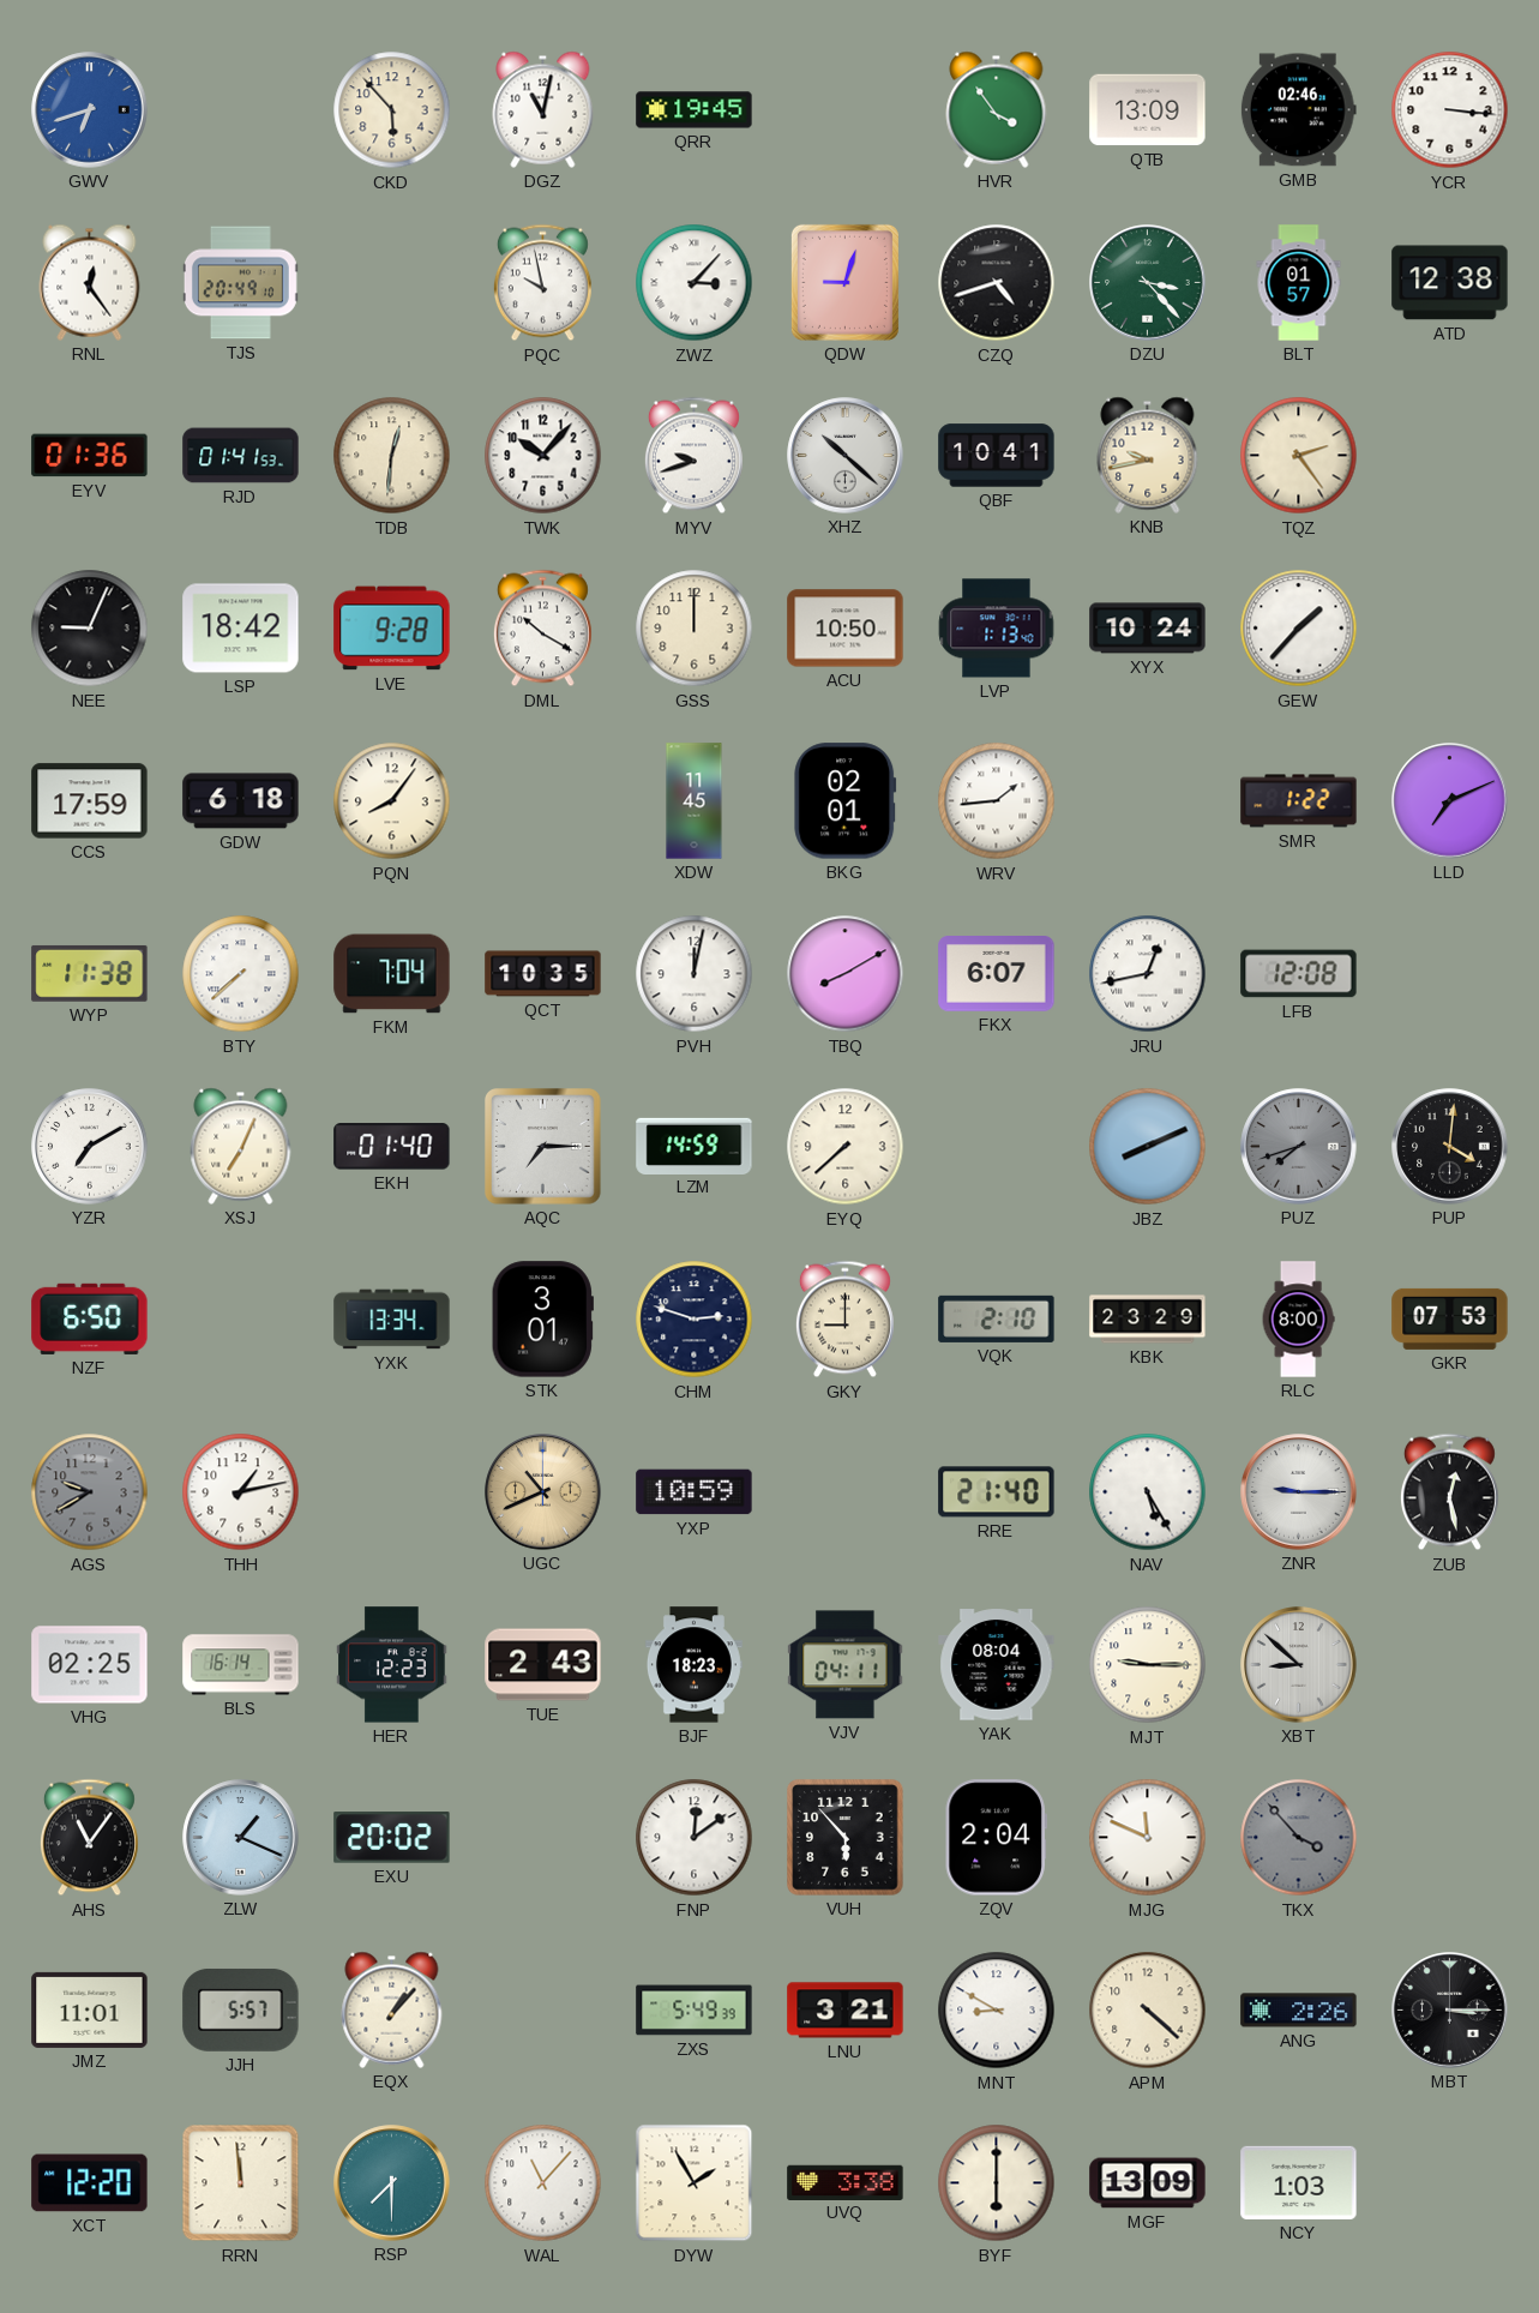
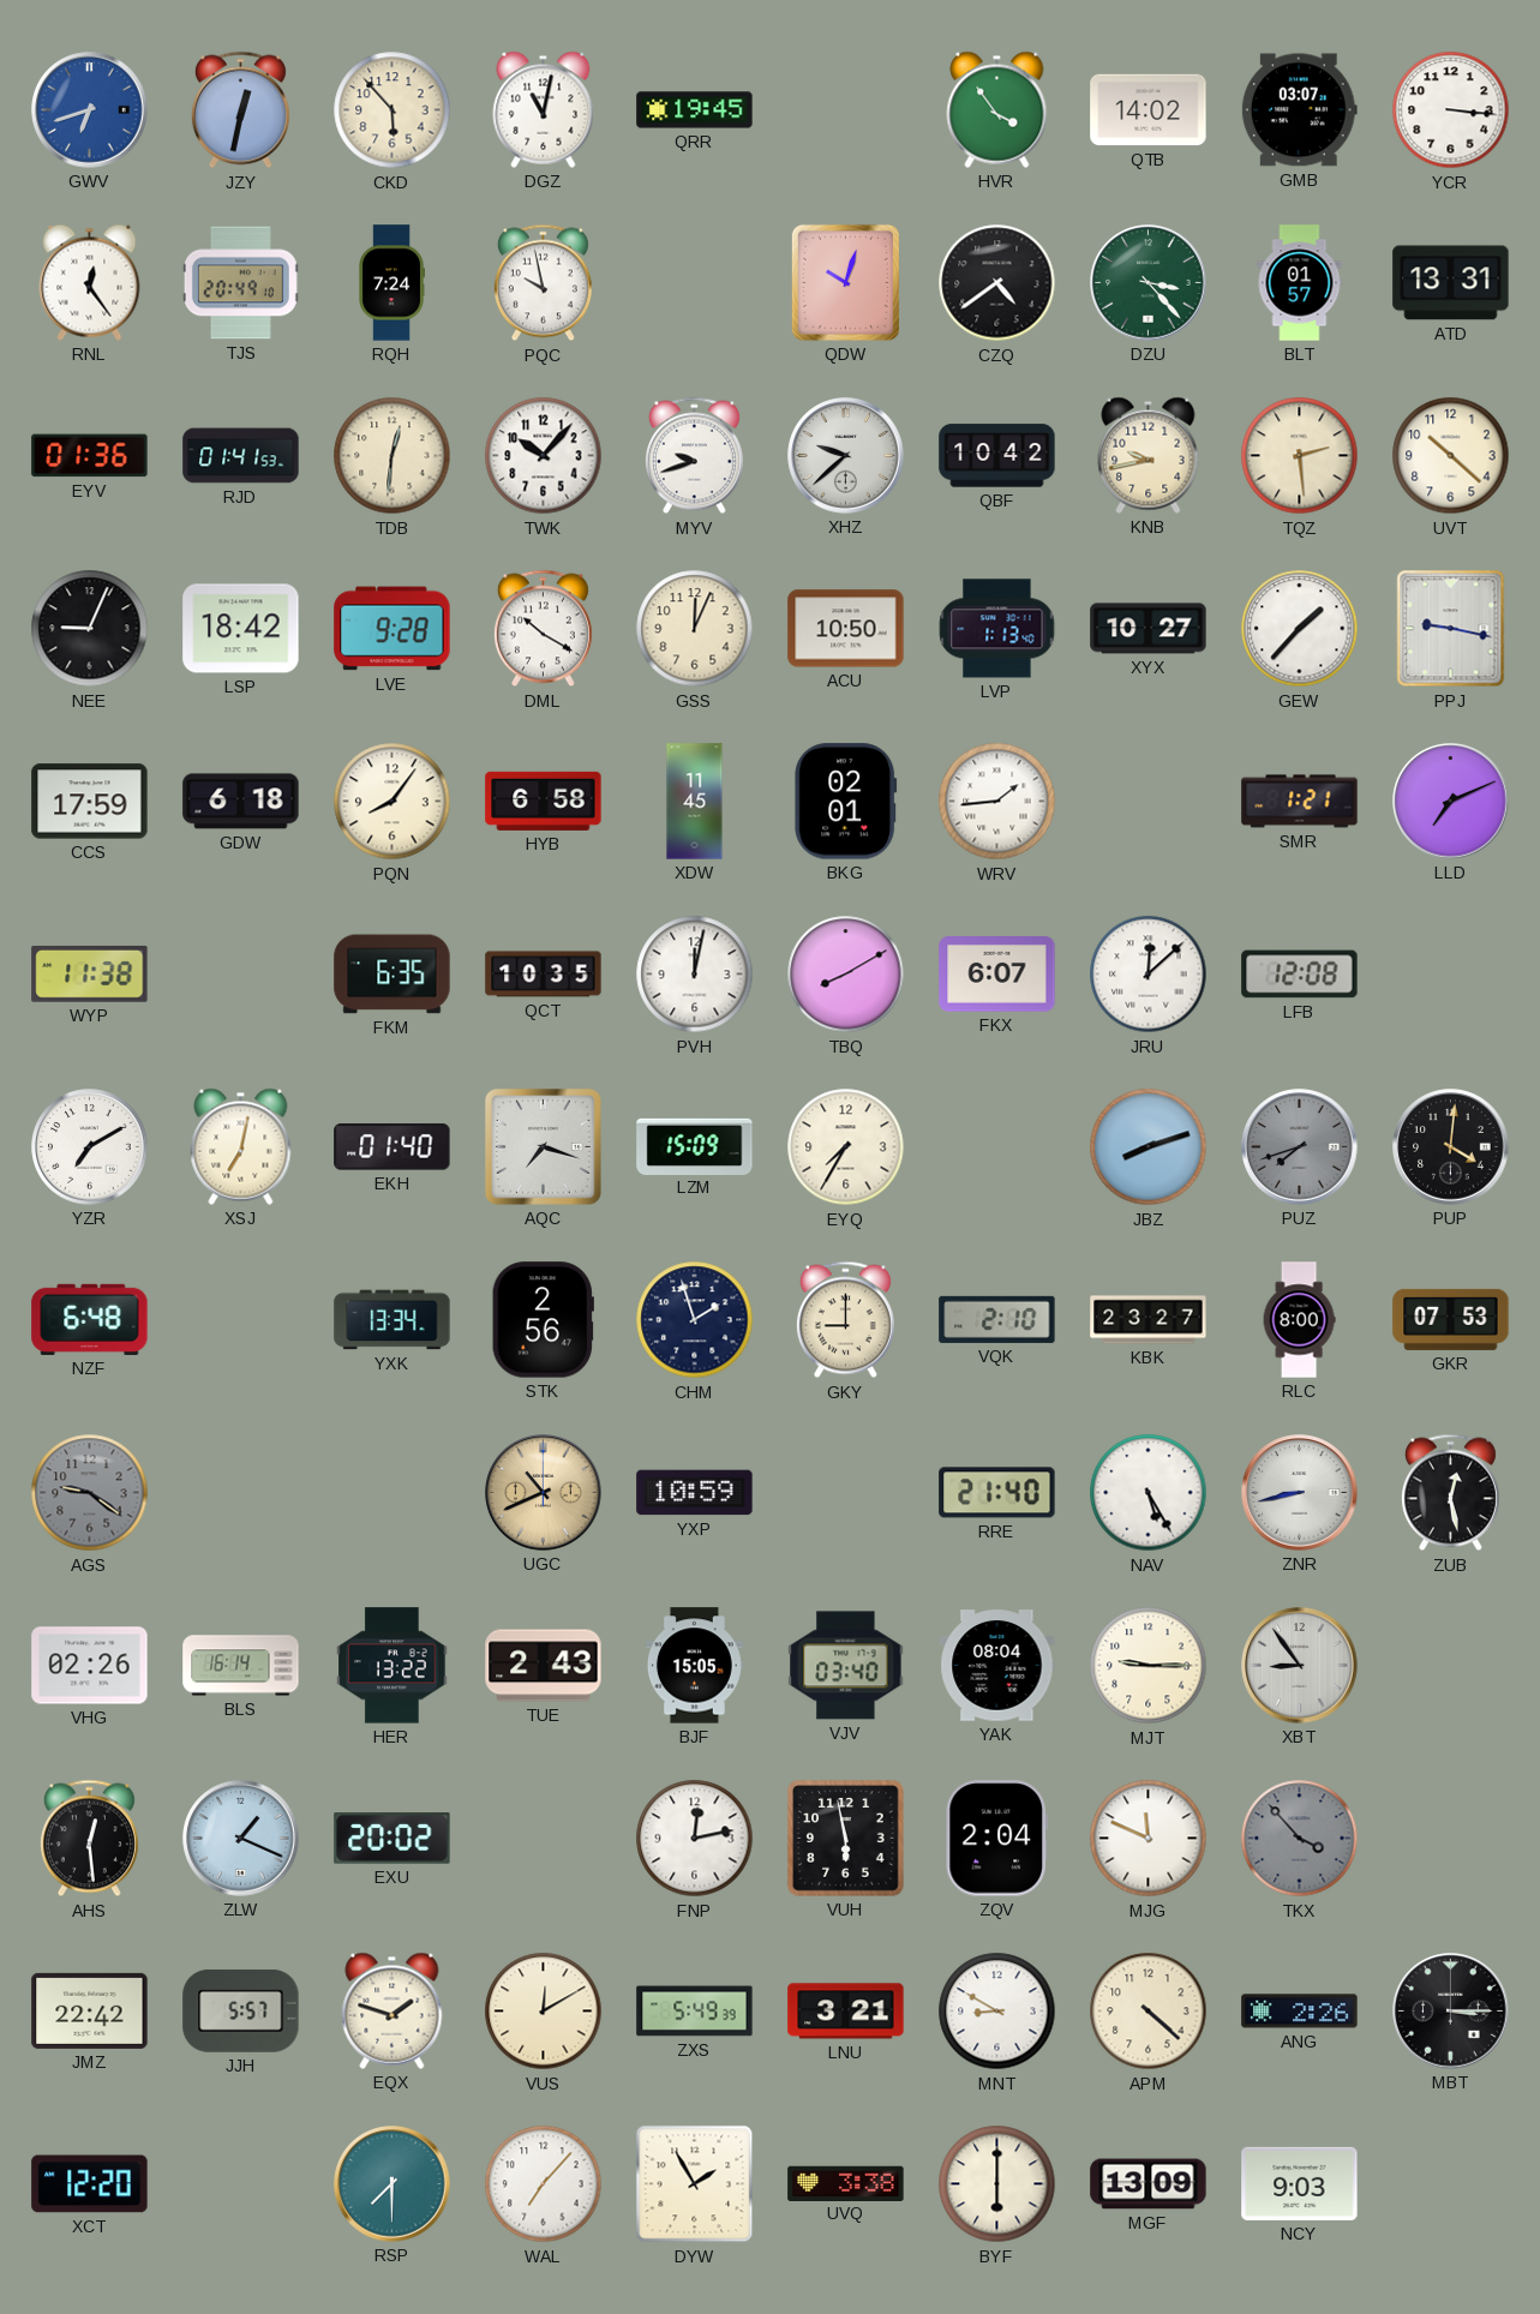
JZY: none -> 12:32 (240, 110)
QTB: 13:09 -> 14:02 (1149, 110)
GMB: 02:46 -> 03:07 (1299, 110)
RQH: none -> 7:24 (391, 283)
ZWZ: 3:07 -> none (695, 283)
QDW: 9:03 -> 10:03 (845, 282)
CZQ: 4:42 -> 4:39 (997, 283)
ATD: 12:38 -> 13:31 (1451, 283)
XHZ: 10:22 -> 9:38 (846, 456)
QBF: 10:41 -> 10:42 (997, 456)
TQZ: 2:24 -> 2:29 (1300, 456)
UVT: none -> 10:22 (1451, 456)
GSS: 12:00 -> 12:04 (695, 629)
XYX: 10:24 -> 10:27 (1149, 629)
PPJ: none -> 9:17 (1451, 629)
HYB: none -> 6:58 (544, 801)
SMR: 1:22 -> 1:21 (1300, 802)
BTY: 7:38 -> none (241, 974)
FKM: 7:04 -> 6:35 (393, 975)
JRU: 12:43 -> 12:08 (1149, 975)
XSJ: 7:04 -> 7:02 (241, 1146)
AQC: 7:15 -> 7:18 (544, 1147)
LZM: 14:59 -> 15:09 (695, 1146)
EYQ: 7:38 -> 7:35 (846, 1147)
JBZ: 8:11 -> 8:12 (1149, 1147)
NZF: 6:50 -> 6:48 (90, 1319)
STK: 3:01 -> 2:56 (543, 1320)
CHM: 2:48 -> 1:57 (695, 1320)
KBK: 23:29 -> 23:27 (1149, 1320)
AGS: 9:40 -> 9:21 (90, 1493)
THH: 1:13 -> none (241, 1492)
ZNR: 9:15 -> 8:43 (1300, 1493)
VHG: 02:25 -> 02:26 (90, 1666)
HER: 12:23 -> 13:22 (393, 1666)
BJF: 18:23 -> 15:05 (694, 1666)
VJV: 04:11 -> 03:40 (846, 1666)
XBT: 8:52 -> 8:54 (1300, 1666)
AHS: 11:06 -> 12:29 (89, 1839)
FNP: 12:09 -> 12:13 (695, 1839)
VUH: 5:53 -> 5:58 (846, 1839)
JMZ: 11:01 -> 22:42 (90, 2010)
EQX: 1:07 -> 1:48 (393, 2010)
VUS: none -> 12:10 (544, 2012)
RRN: 11:59 -> none (241, 2183)
WAL: 11:07 -> 7:07 (544, 2184)
NCY: 1:03 -> 9:03 (1300, 2183)
